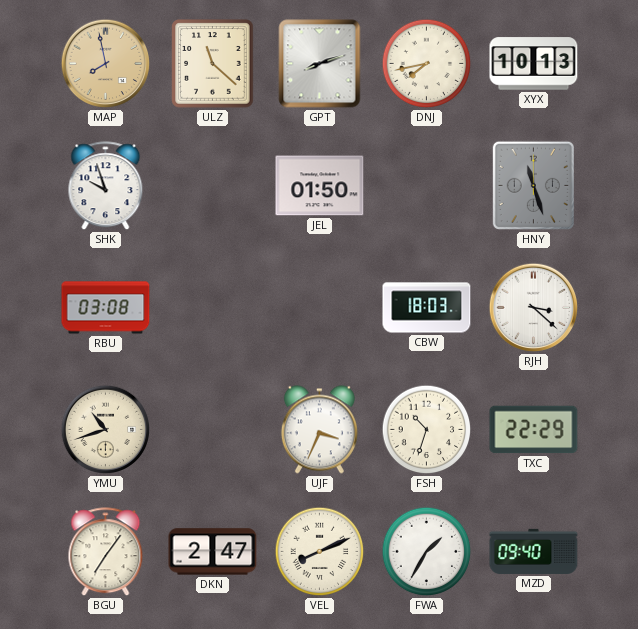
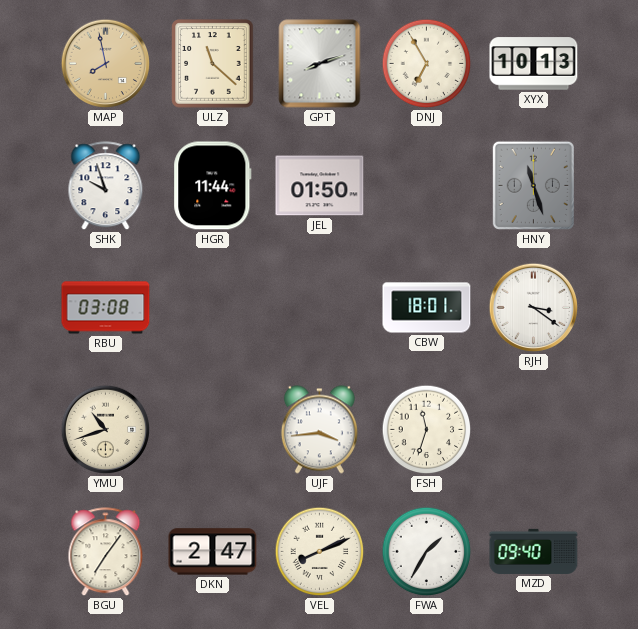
DNJ: 7:43 -> 6:55 (427, 64)
HGR: none -> 11:44 (213, 186)
CBW: 18:03 -> 18:01 (427, 308)
RJH: 3:22 -> 3:21 (534, 308)
UJF: 3:34 -> 3:44 (319, 430)
FSH: 10:33 -> 11:33 (427, 430)
TXC: 22:29 -> none (534, 430)
